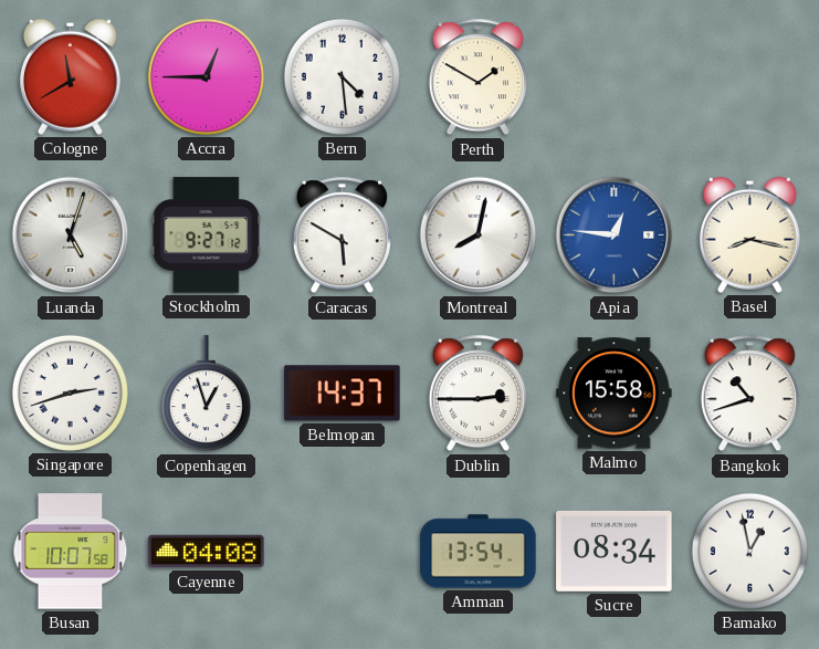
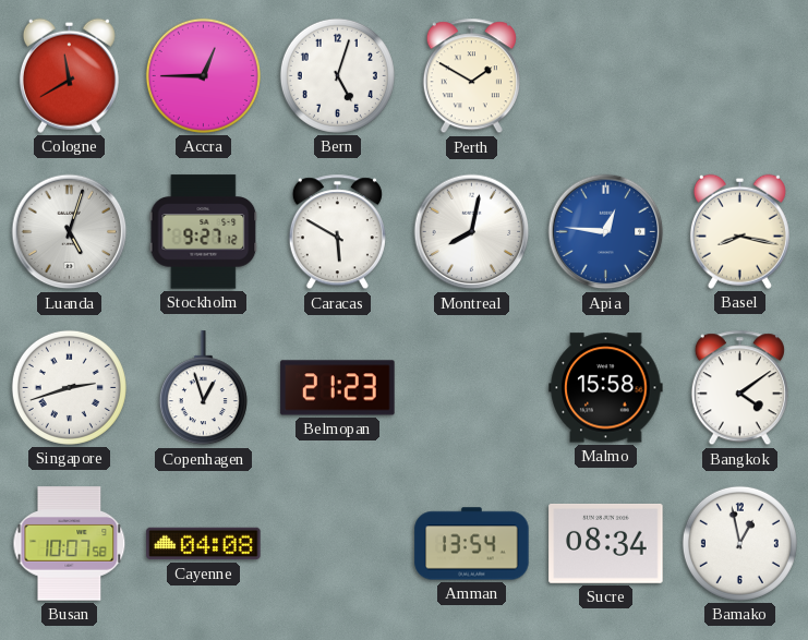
Bern: 4:29 -> 5:03 (337, 75)
Belmopan: 14:37 -> 21:23 (338, 388)
Dublin: 2:45 -> none (477, 394)
Bangkok: 10:42 -> 4:09 (739, 388)
